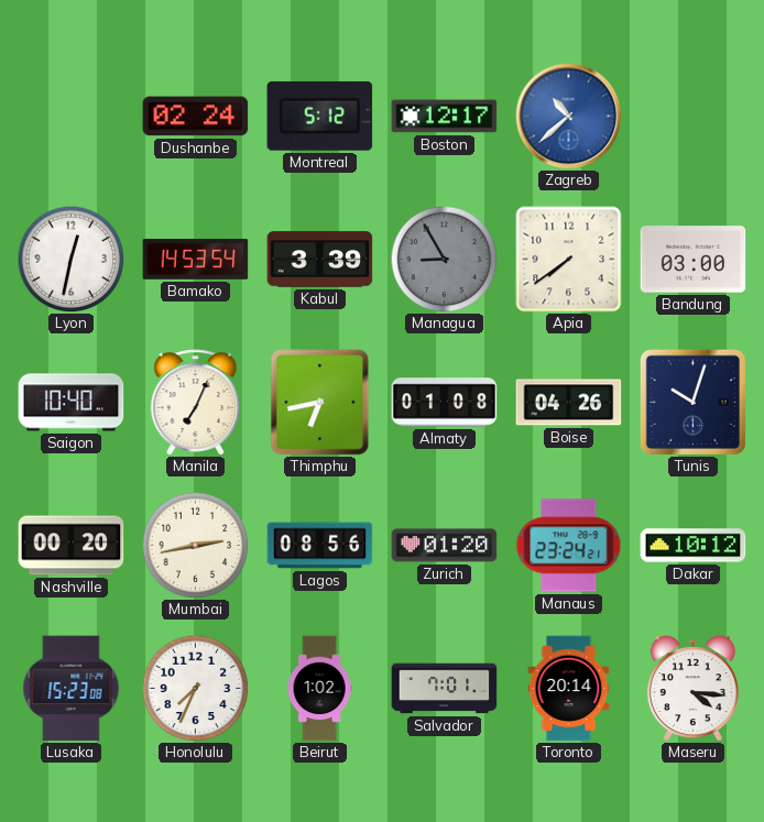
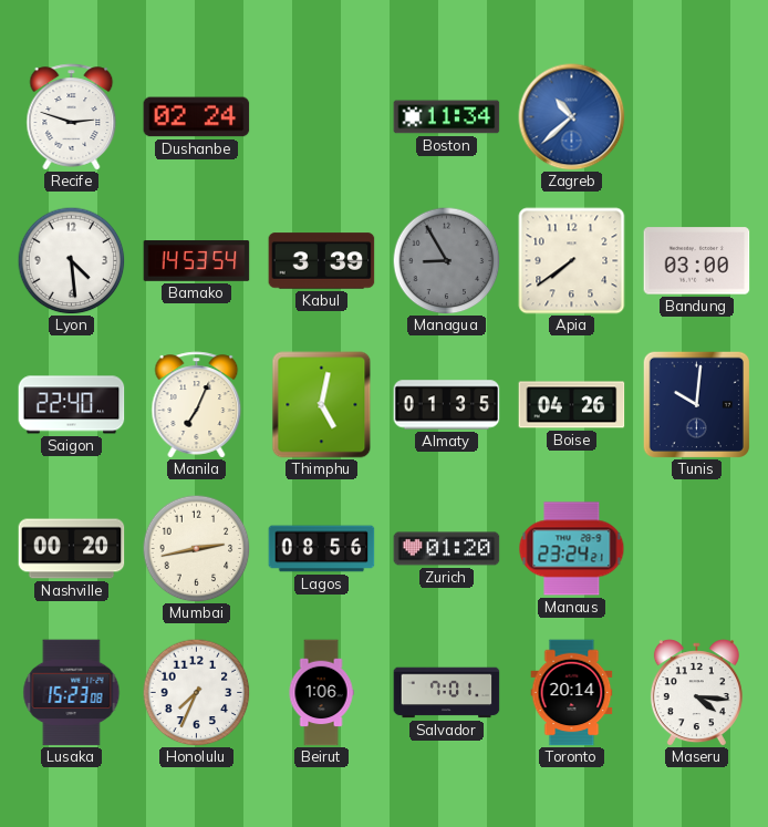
Recife: none -> 2:48 (72, 117)
Montreal: 5:12 -> none (320, 116)
Boston: 12:17 -> 11:34 (447, 117)
Lyon: 12:32 -> 4:29 (71, 260)
Saigon: 10:40 -> 22:40 (72, 405)
Thimphu: 6:43 -> 5:02 (322, 405)
Almaty: 01:08 -> 01:35 (447, 405)
Tunis: 10:03 -> 10:01 (696, 404)
Dakar: 10:12 -> none (694, 546)
Beirut: 1:02 -> 1:06 (321, 693)
